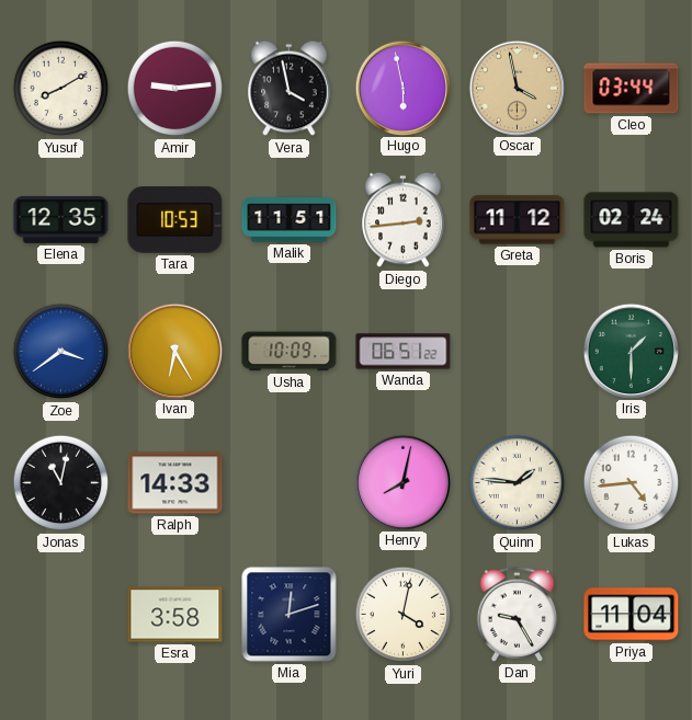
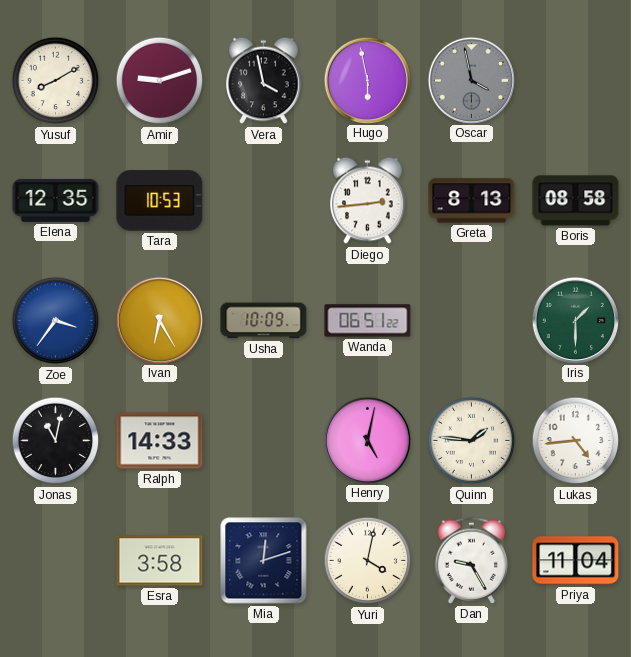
Amir: 9:14 -> 9:12 (160, 81)
Oscar dial: champagne -> grey (471, 80)
Cleo: 03:44 -> none (632, 89)
Malik: 11:51 -> none (290, 220)
Greta: 11:12 -> 8:13 (472, 201)
Boris: 02:24 -> 08:58 (576, 201)
Zoe: 3:39 -> 3:36 (56, 321)
Henry: 8:02 -> 5:02 (367, 440)
